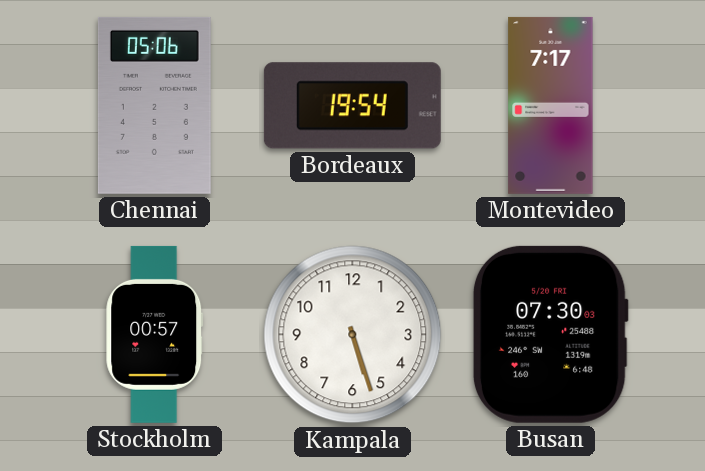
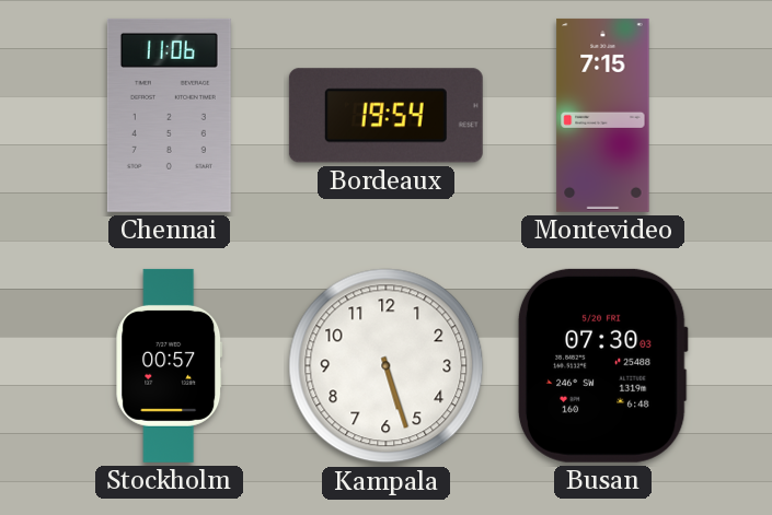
Chennai: 05:06 -> 11:06 (169, 115)
Montevideo: 7:17 -> 7:15 (603, 115)
